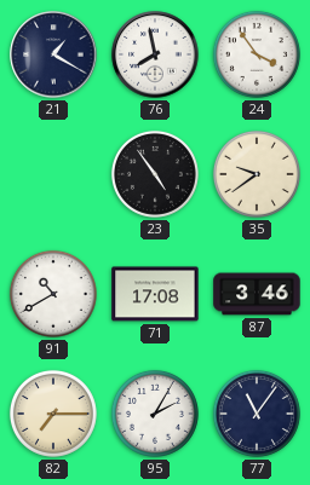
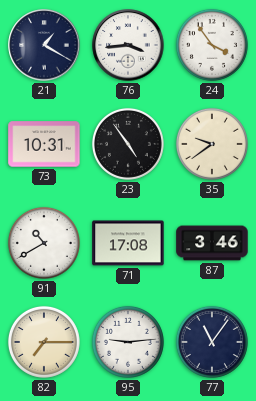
76: 7:58 -> 3:44 (128, 45)
73: none -> 10:31 (44, 144)
95: 2:05 -> 9:14 (128, 342)
